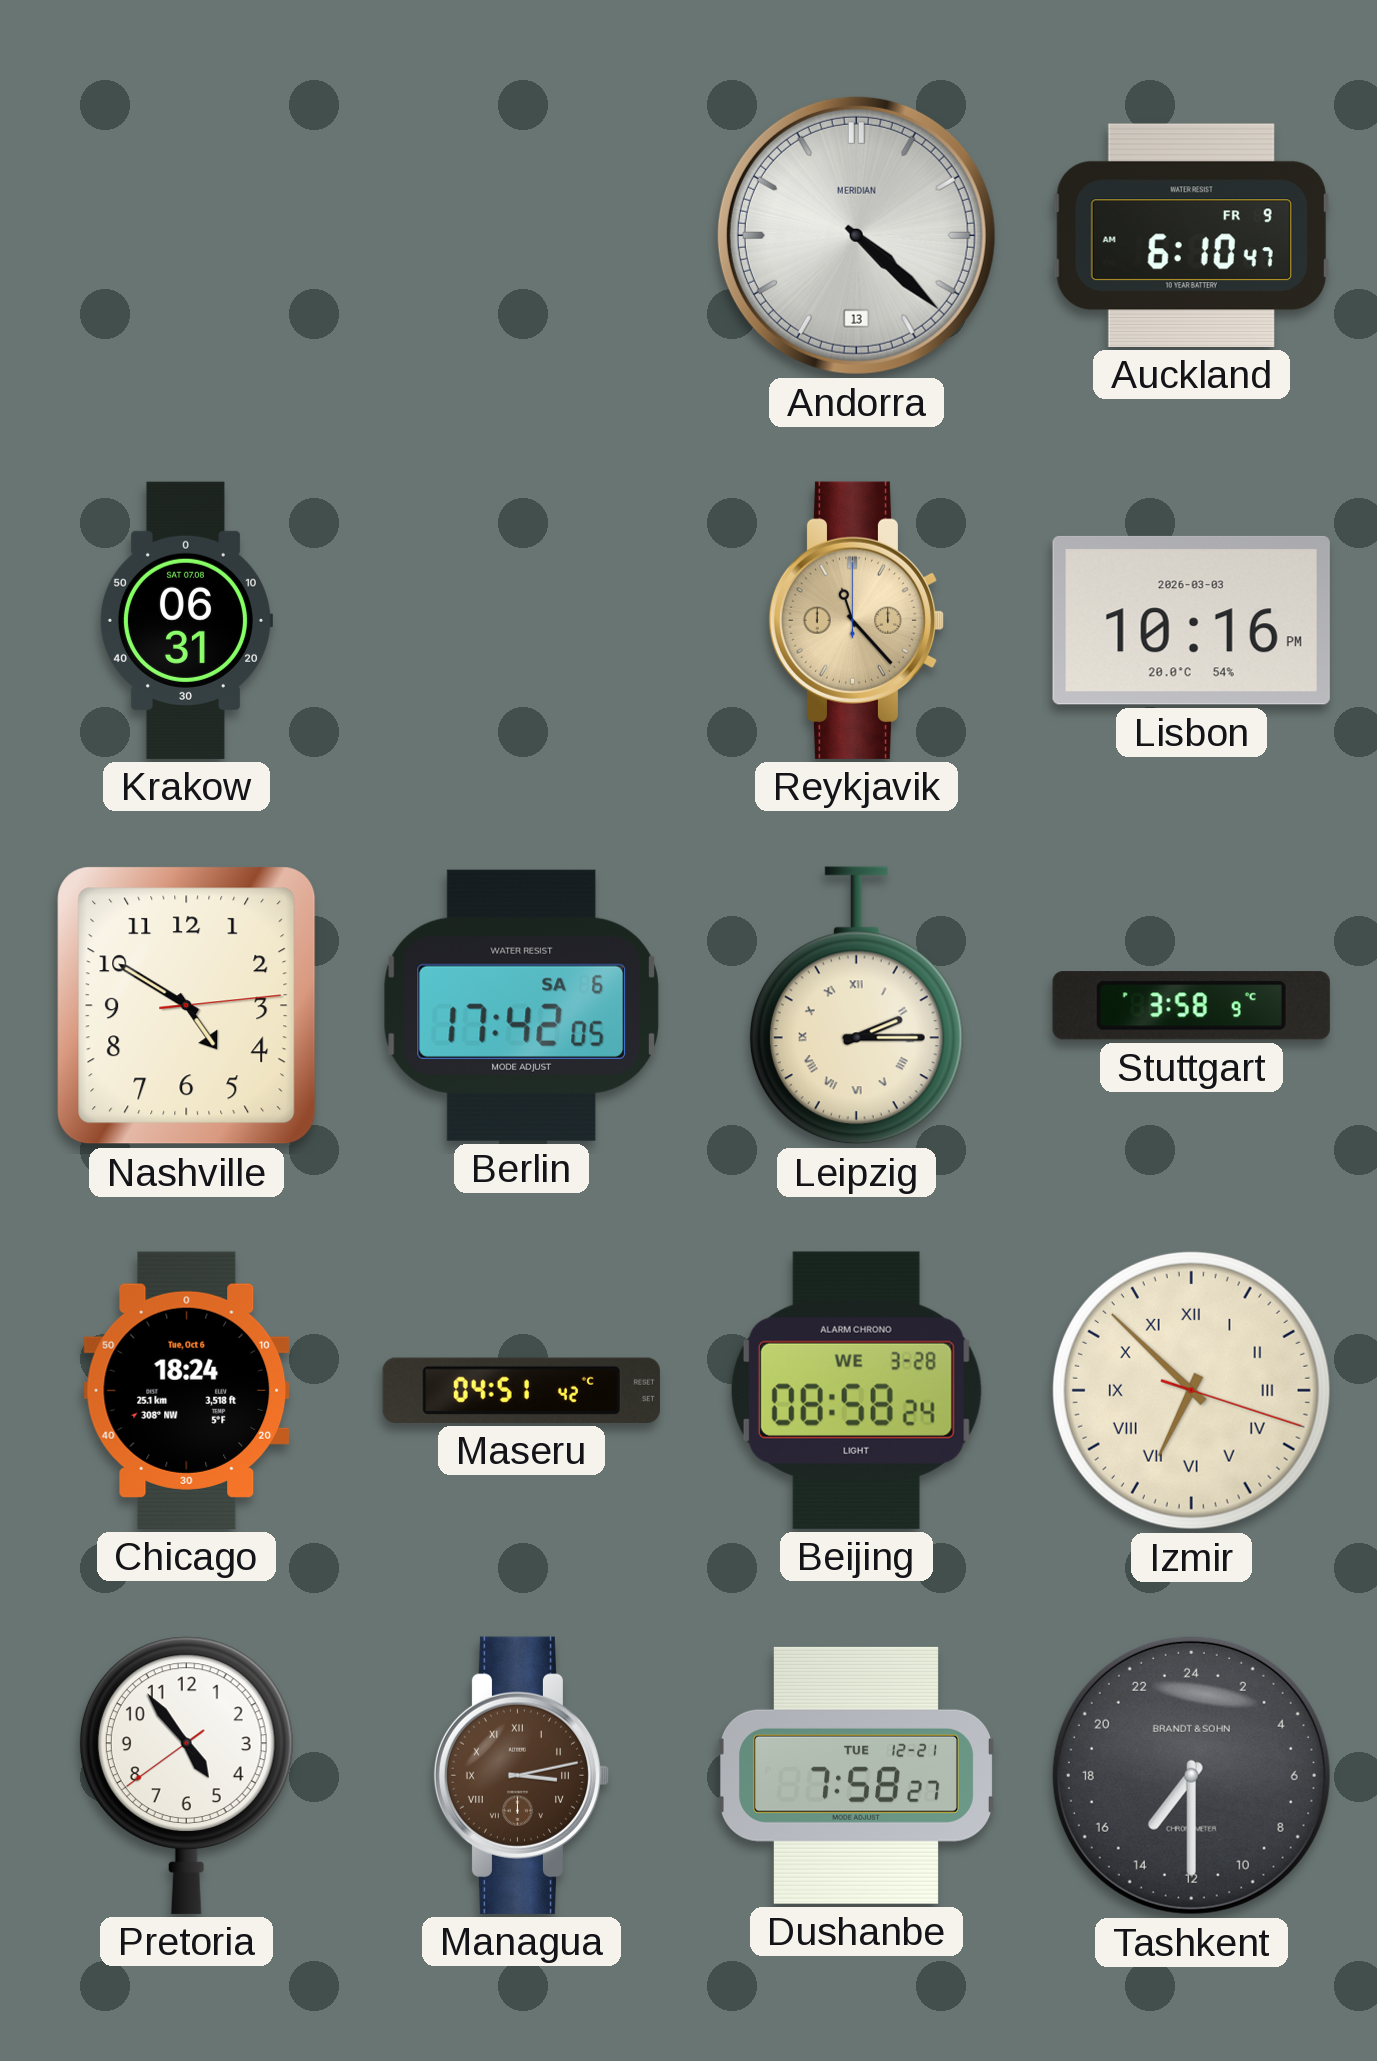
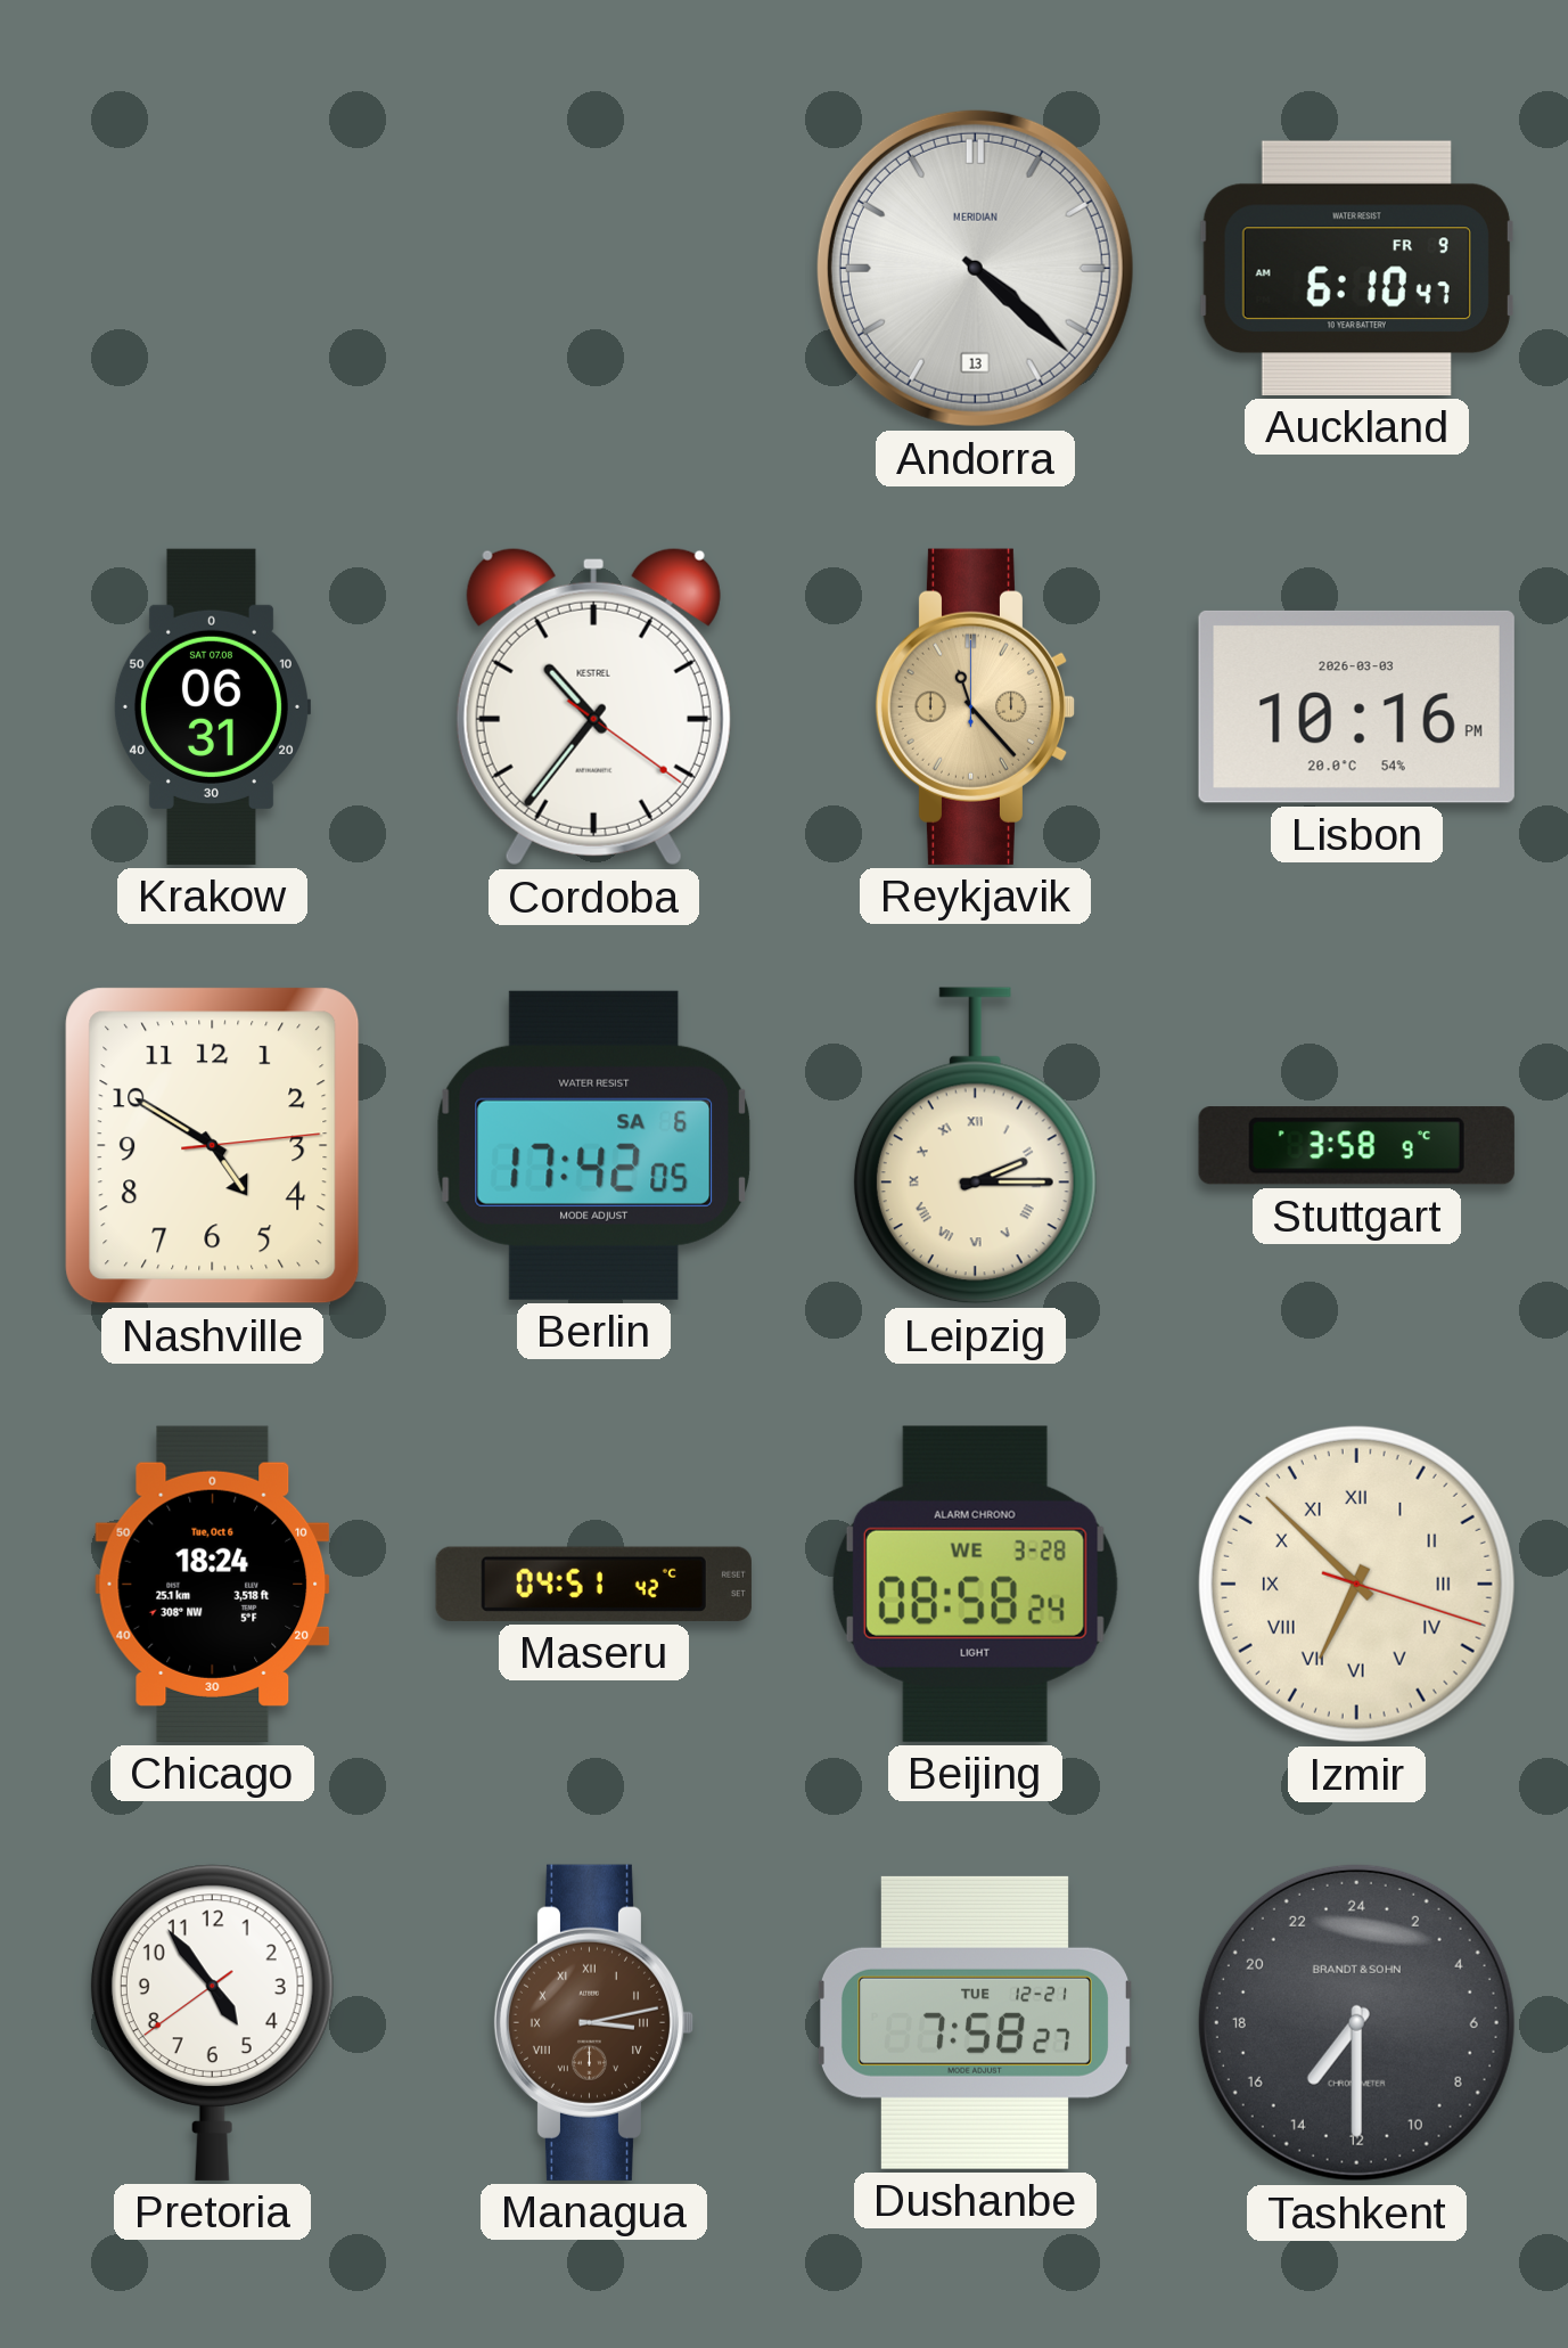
Cordoba: none -> 10:36 (593, 706)
